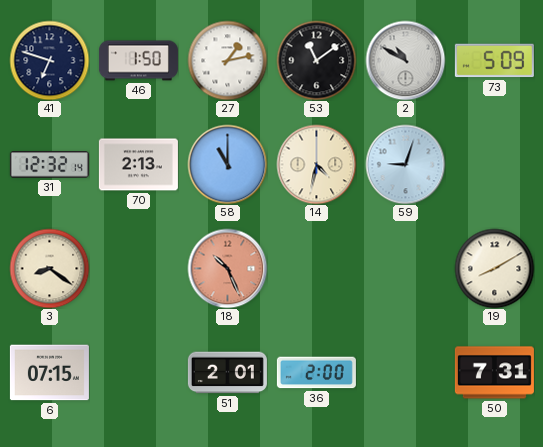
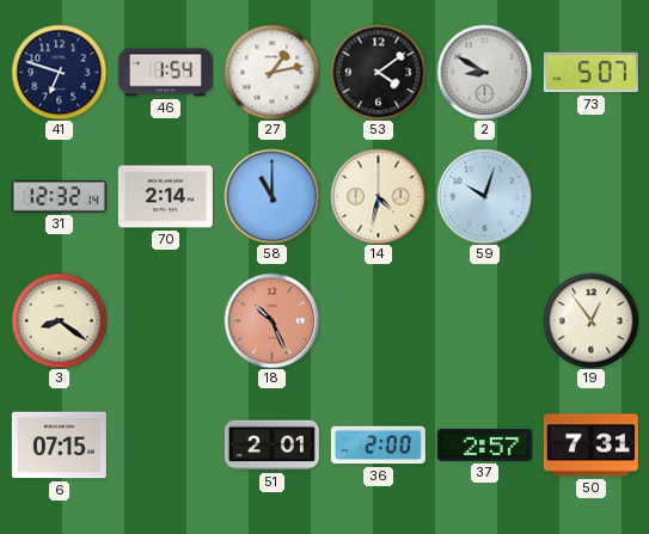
46: 1:50 -> 1:54 (165, 73)
53: 11:09 -> 4:09 (378, 72)
2: 10:50 -> 8:50 (484, 72)
73: 5:09 -> 5:07 (590, 73)
70: 2:13 -> 2:14 (165, 197)
59: 9:03 -> 10:03 (484, 196)
19: 8:10 -> 12:54 (590, 320)
37: none -> 2:57 (484, 444)
